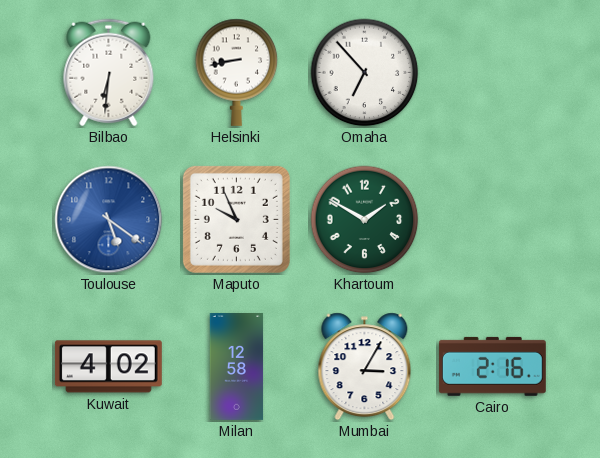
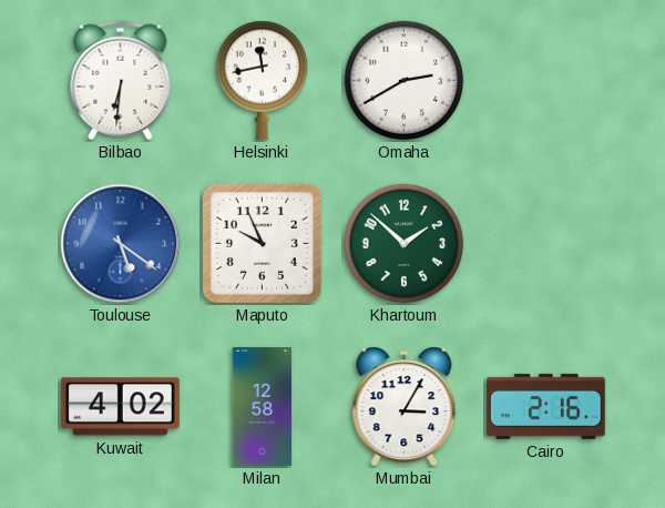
Helsinki: 8:43 -> 11:43 (263, 80)
Omaha: 6:53 -> 2:40 (405, 81)
Khartoum: 1:50 -> 1:52 (405, 244)
